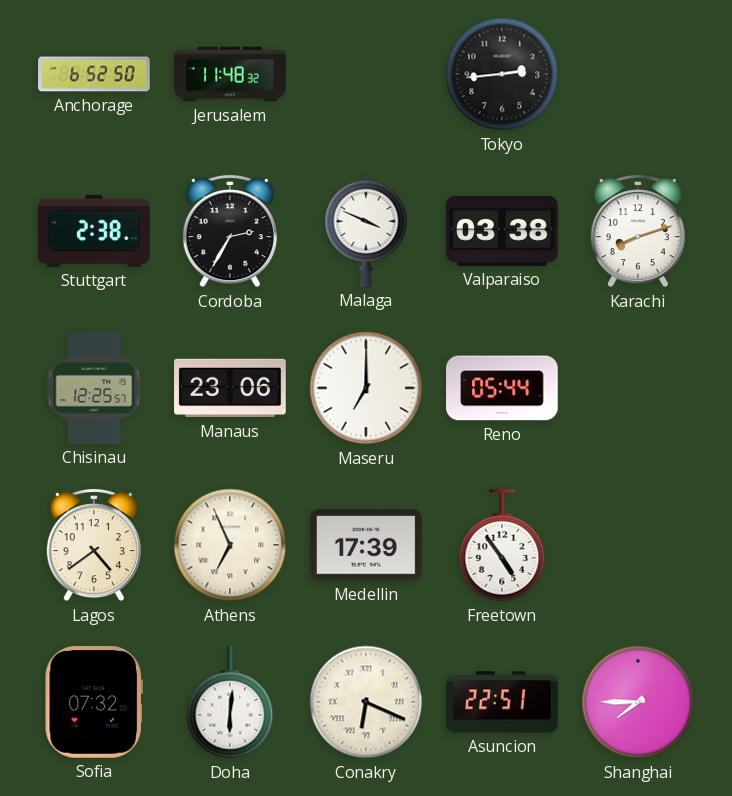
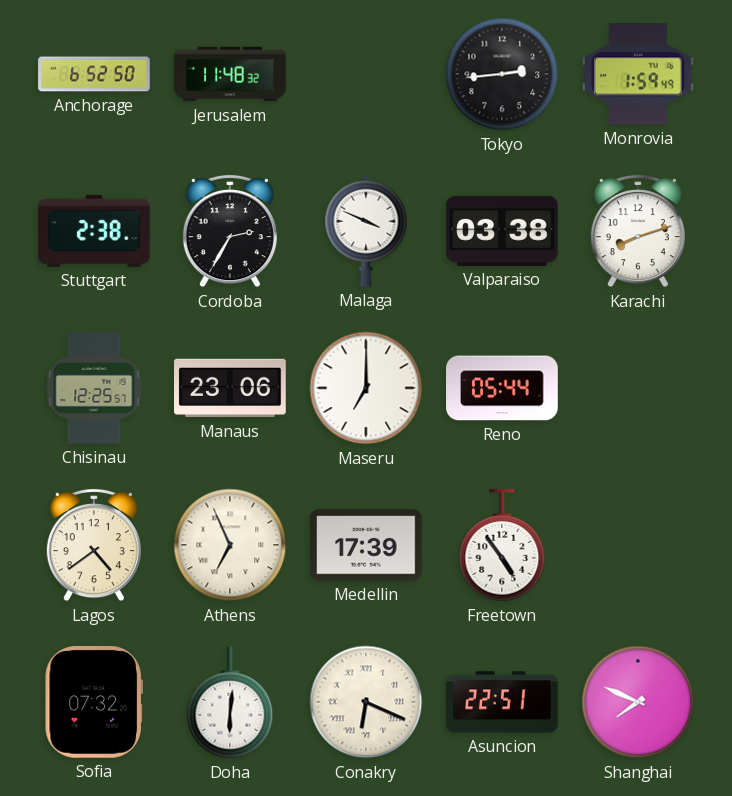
Monrovia: none -> 1:59 (638, 74)
Shanghai: 7:45 -> 7:49 (638, 702)
